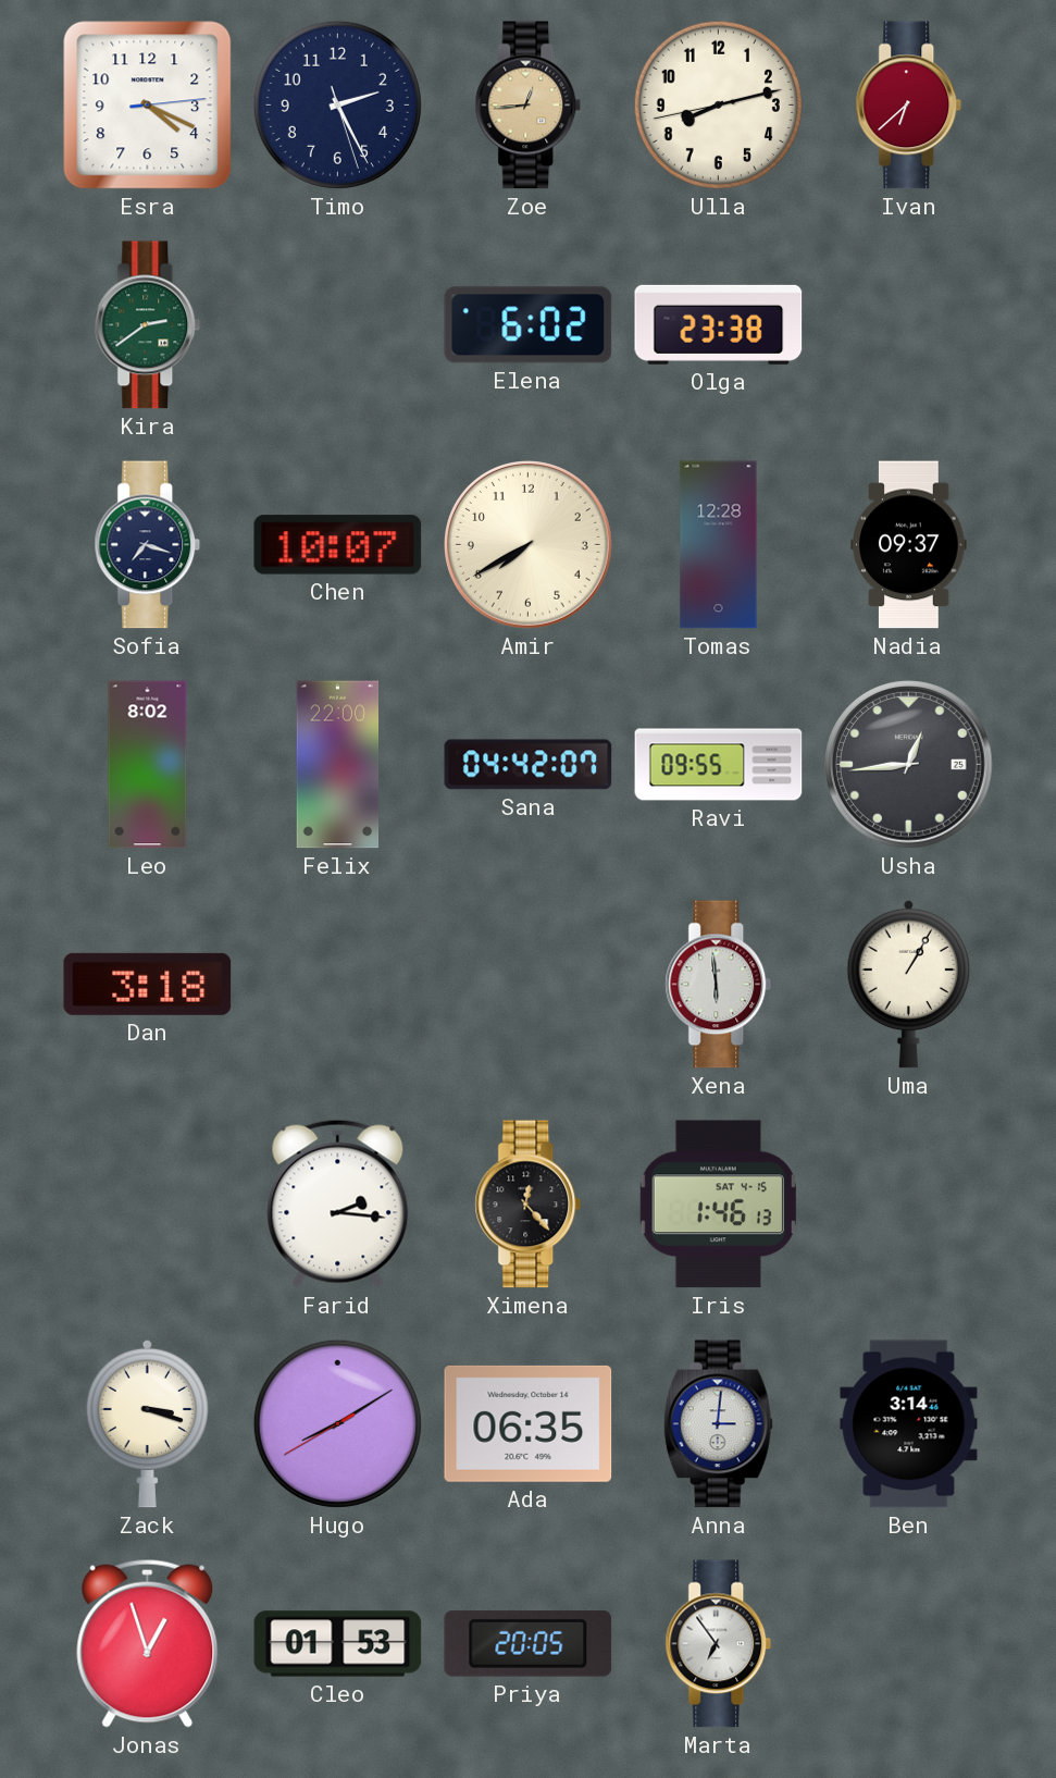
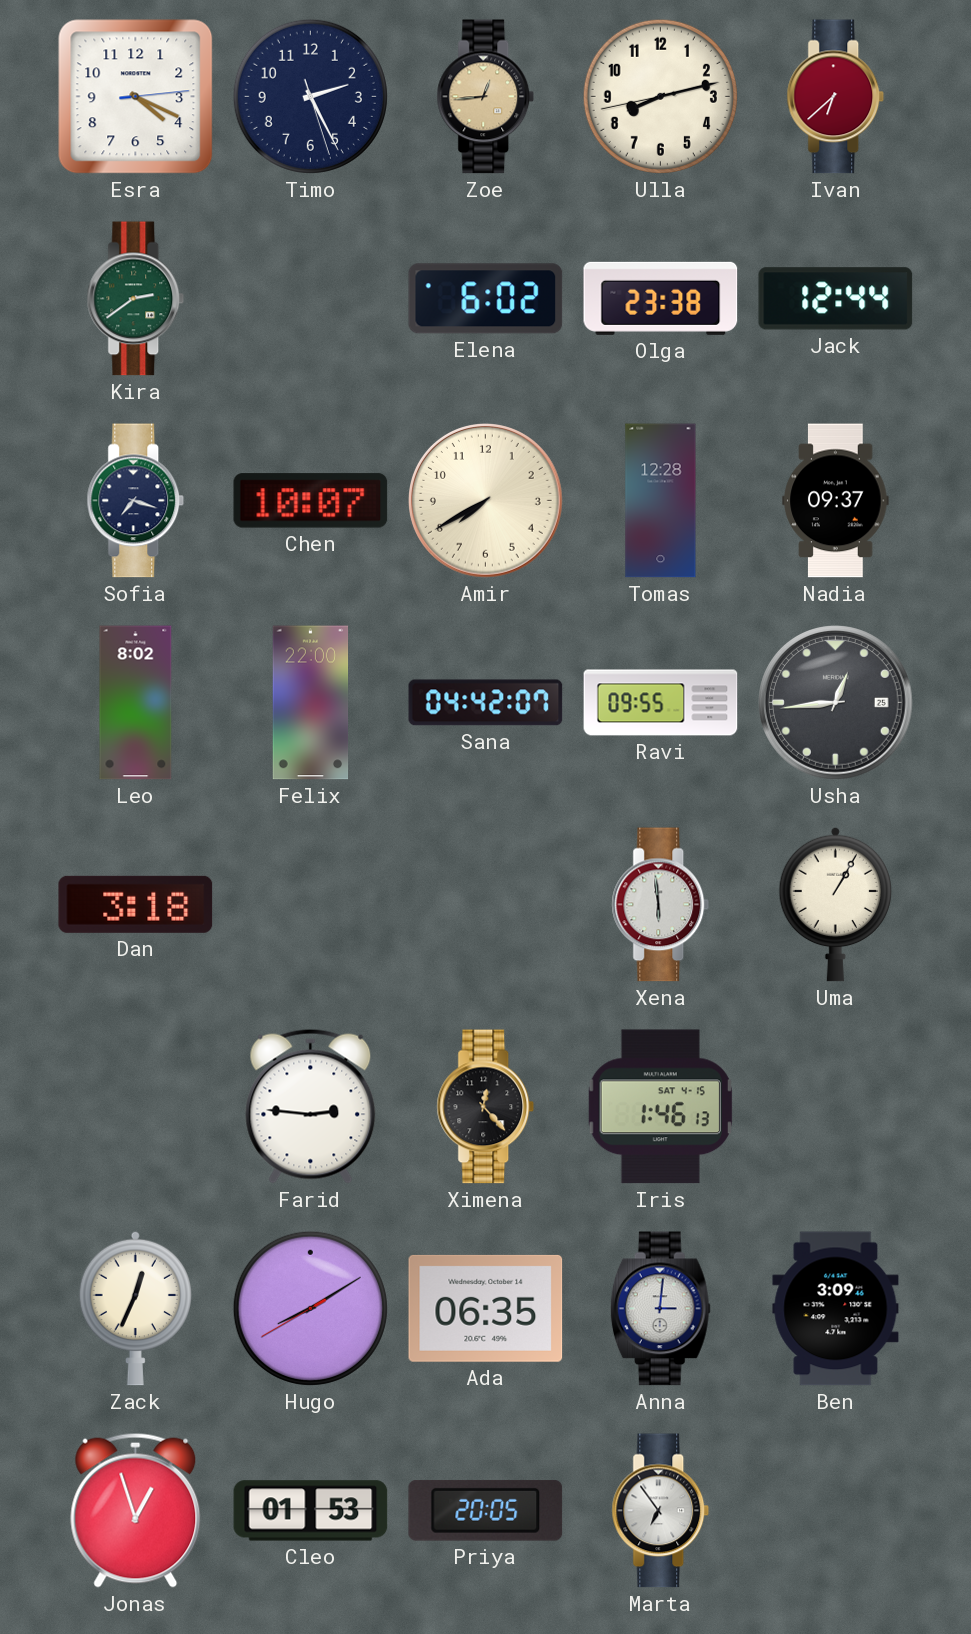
Jack: none -> 12:44 (836, 299)
Farid: 2:16 -> 2:46 (311, 1106)
Zack: 3:18 -> 12:34 (136, 1308)
Ben: 3:14 -> 3:09 (836, 1309)
